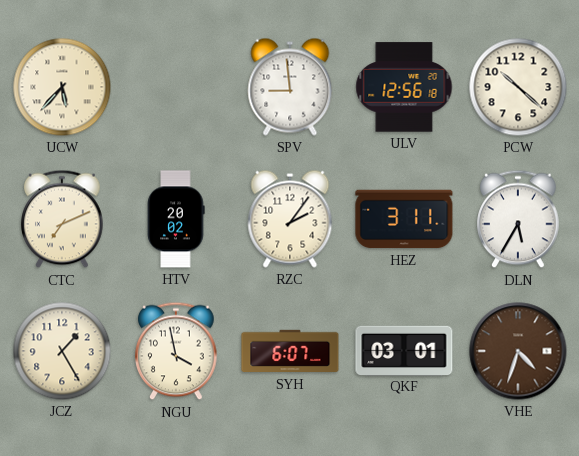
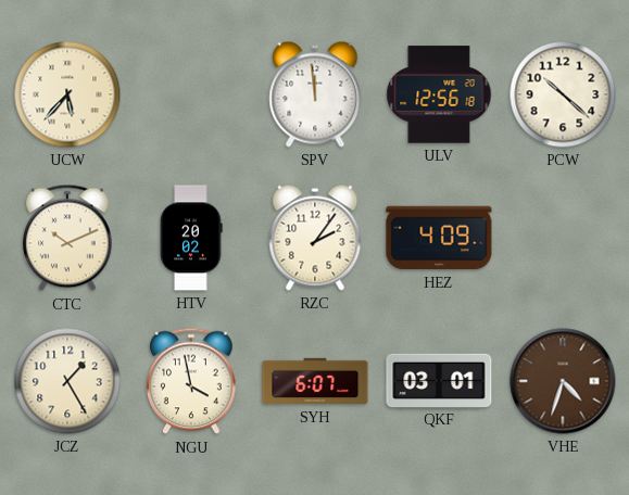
SPV: 8:59 -> 11:59 (315, 94)
CTC: 7:11 -> 10:11 (67, 238)
HEZ: 3:11 -> 4:09 (439, 238)
DLN: 5:35 -> none (518, 219)
